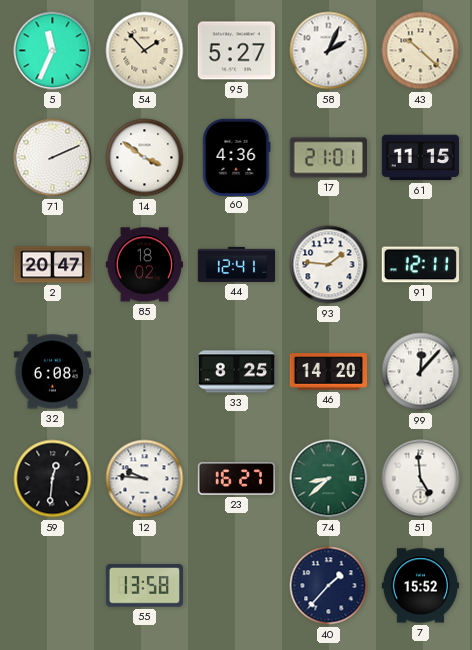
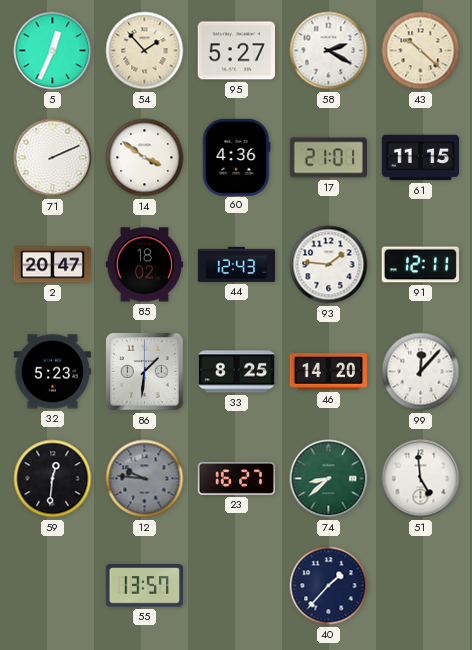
5: 11:34 -> 12:34 (53, 51)
58: 2:04 -> 2:20 (329, 51)
44: 12:41 -> 12:43 (237, 264)
32: 6:08 -> 5:23 (52, 372)
86: none -> 1:31 (145, 372)
12 dial: white -> grey (145, 479)
55: 13:58 -> 13:57 (144, 586)
7: 15:52 -> none (421, 586)
